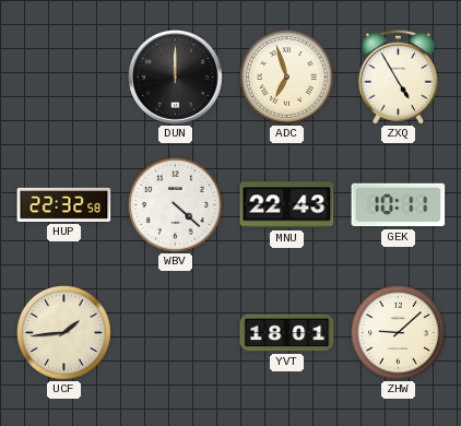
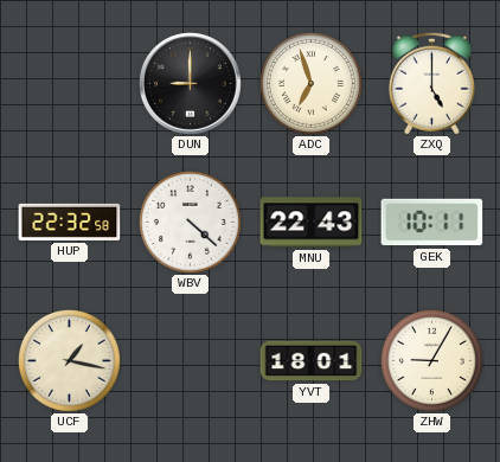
DUN: 12:00 -> 9:00 (191, 84)
ZXQ: 4:55 -> 5:00 (431, 83)
UCF: 1:44 -> 1:17 (69, 360)
ZHW: 9:08 -> 9:05 (431, 360)
